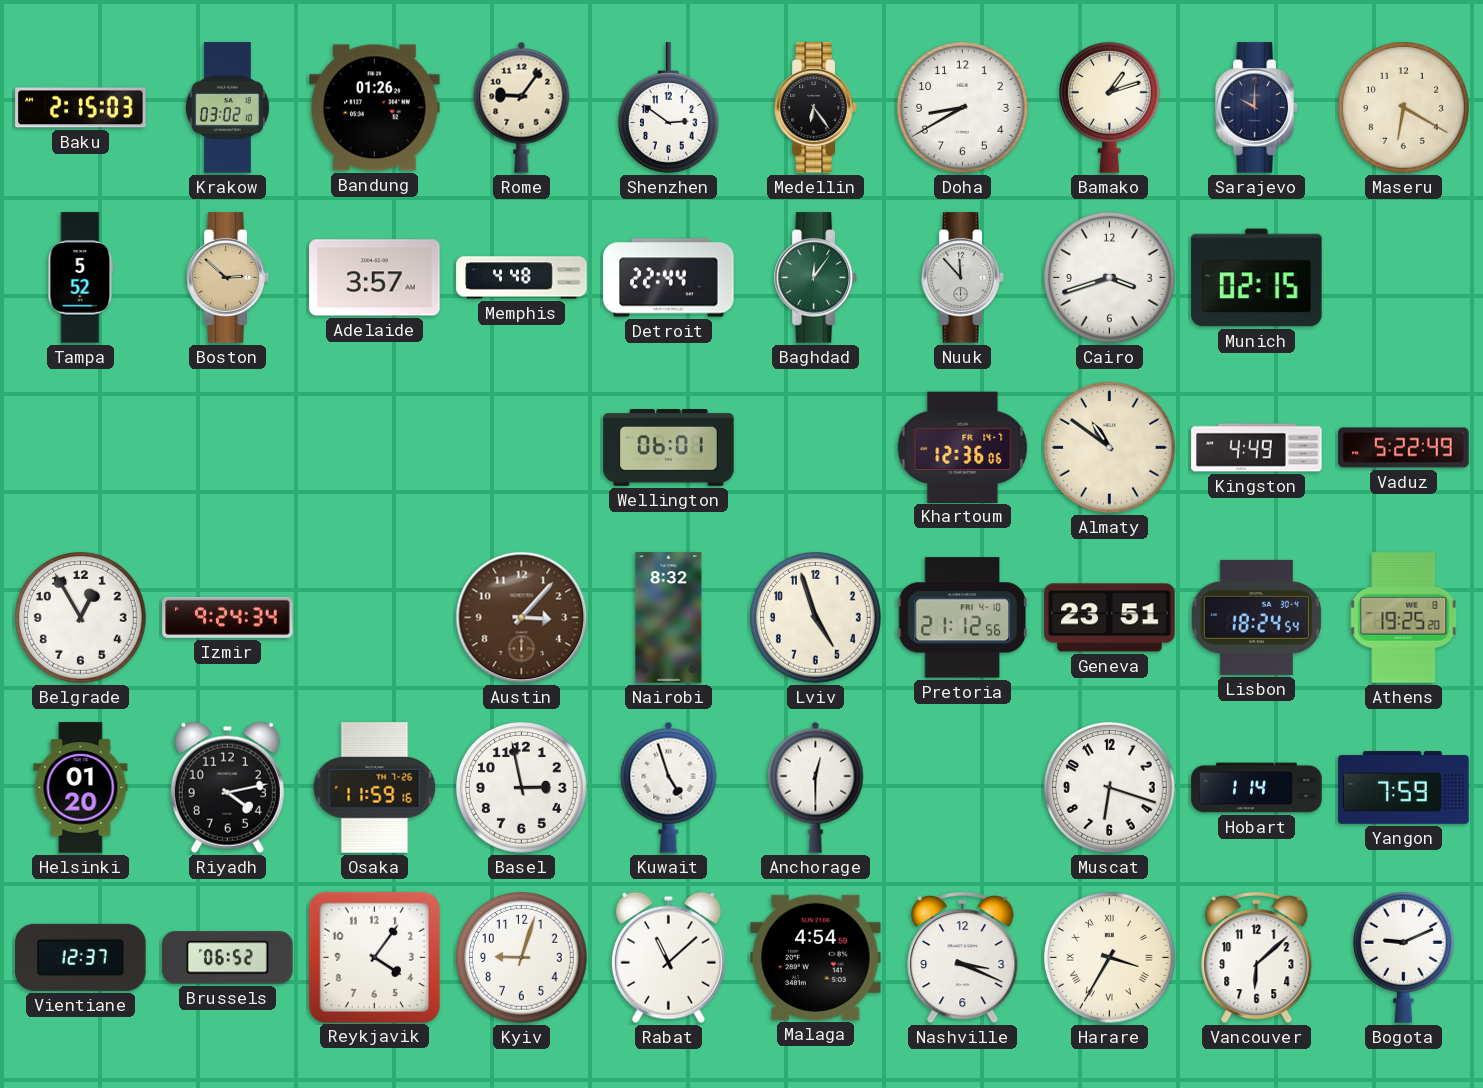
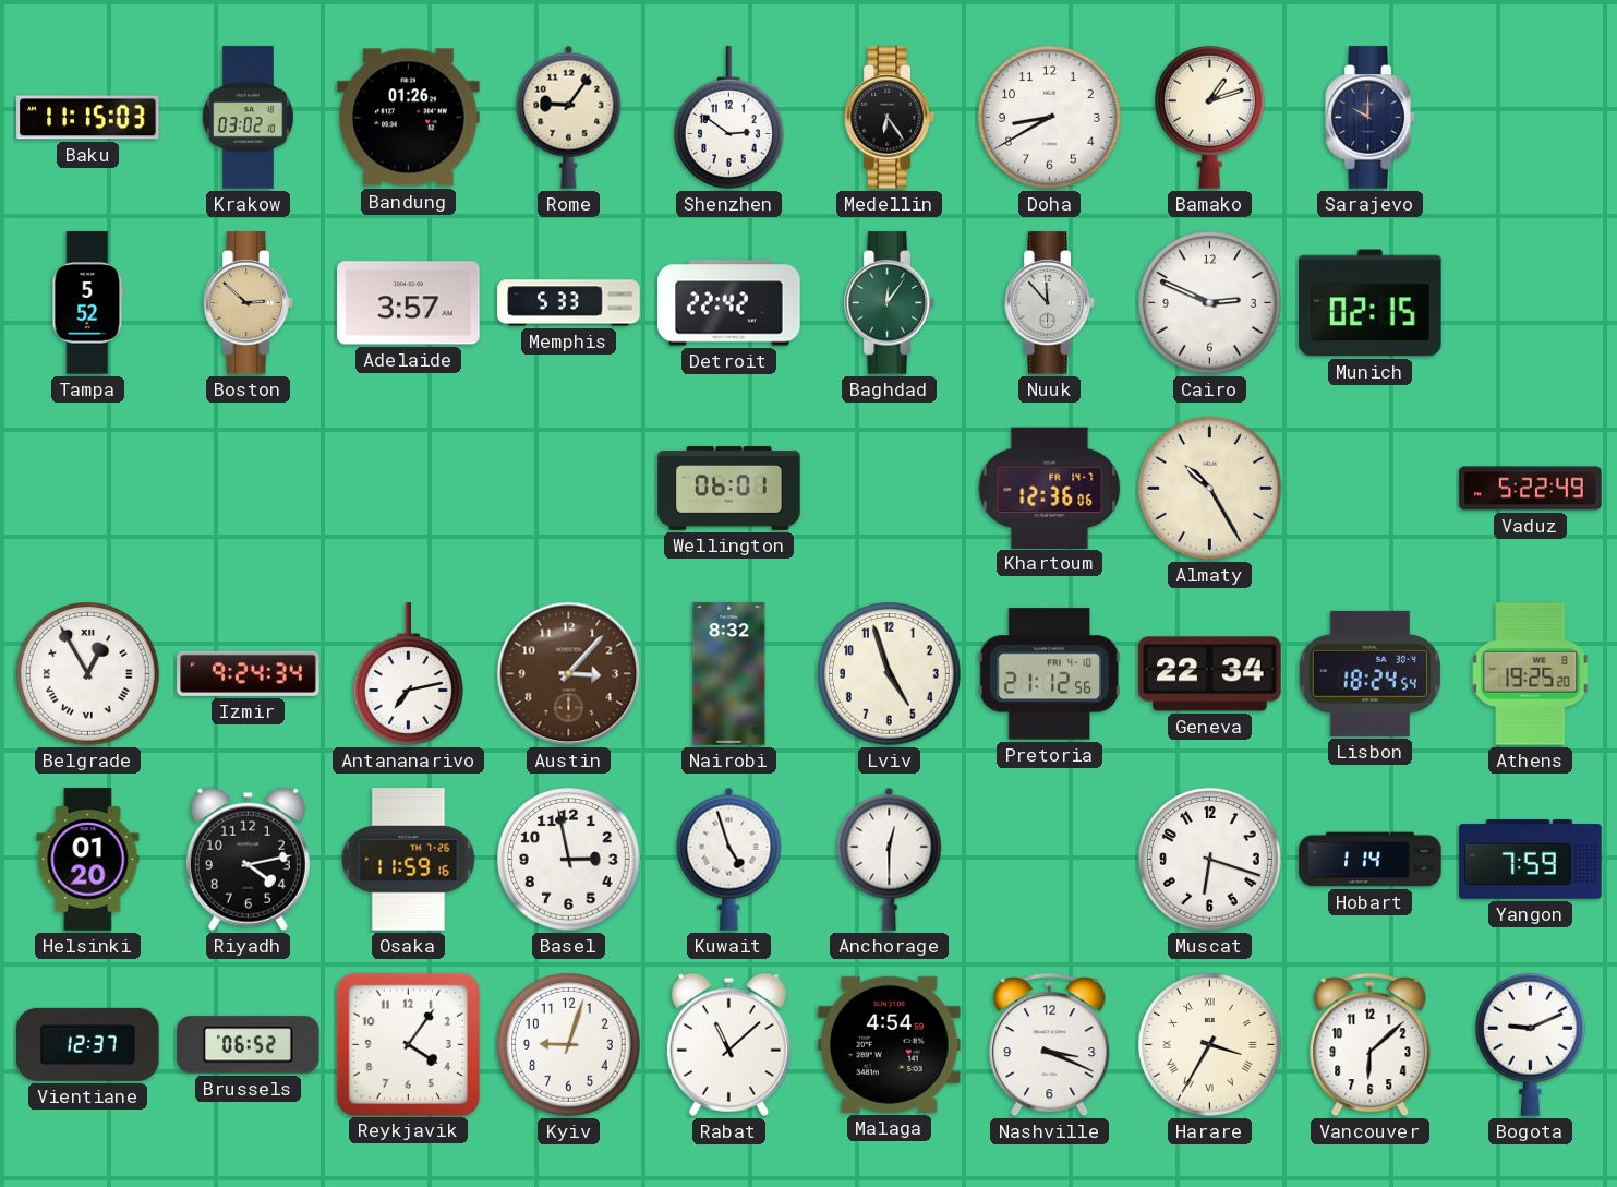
Baku: 2:15 -> 11:15 (88, 118)
Maseru: 6:20 -> none (1404, 108)
Memphis: 4:48 -> 5:33 (569, 303)
Detroit: 22:44 -> 22:42 (729, 303)
Cairo: 3:42 -> 2:49 (1210, 303)
Almaty: 10:51 -> 10:25 (1210, 489)
Kingston: 4:49 -> none (1257, 448)
Belgrade numerals: Arabic -> Roman (88, 674)
Antananarivo: none -> 7:13 (408, 674)
Geneva: 23:51 -> 22:34 (1210, 674)
